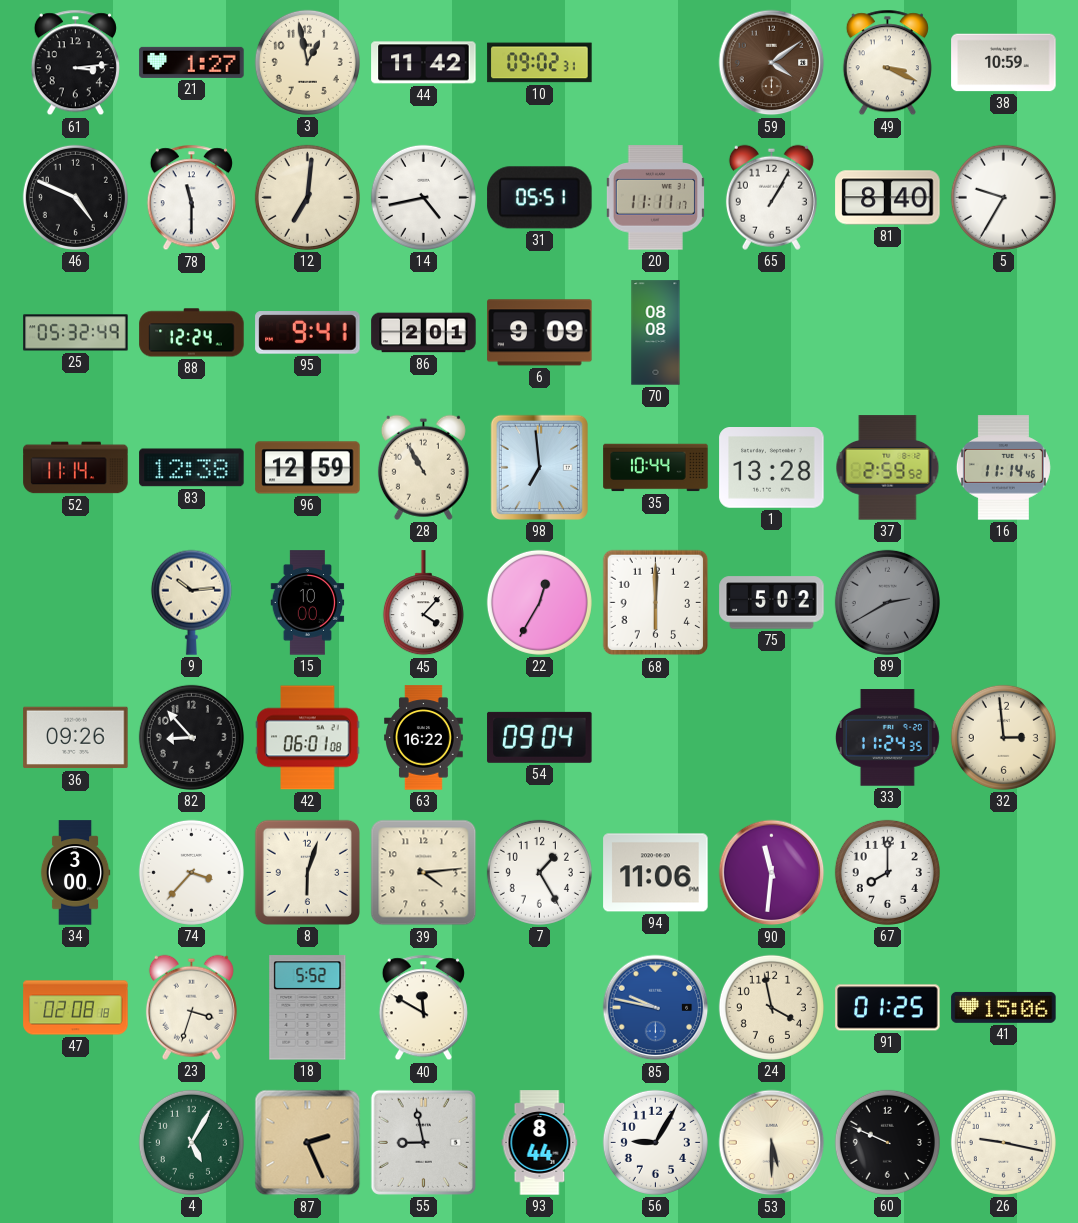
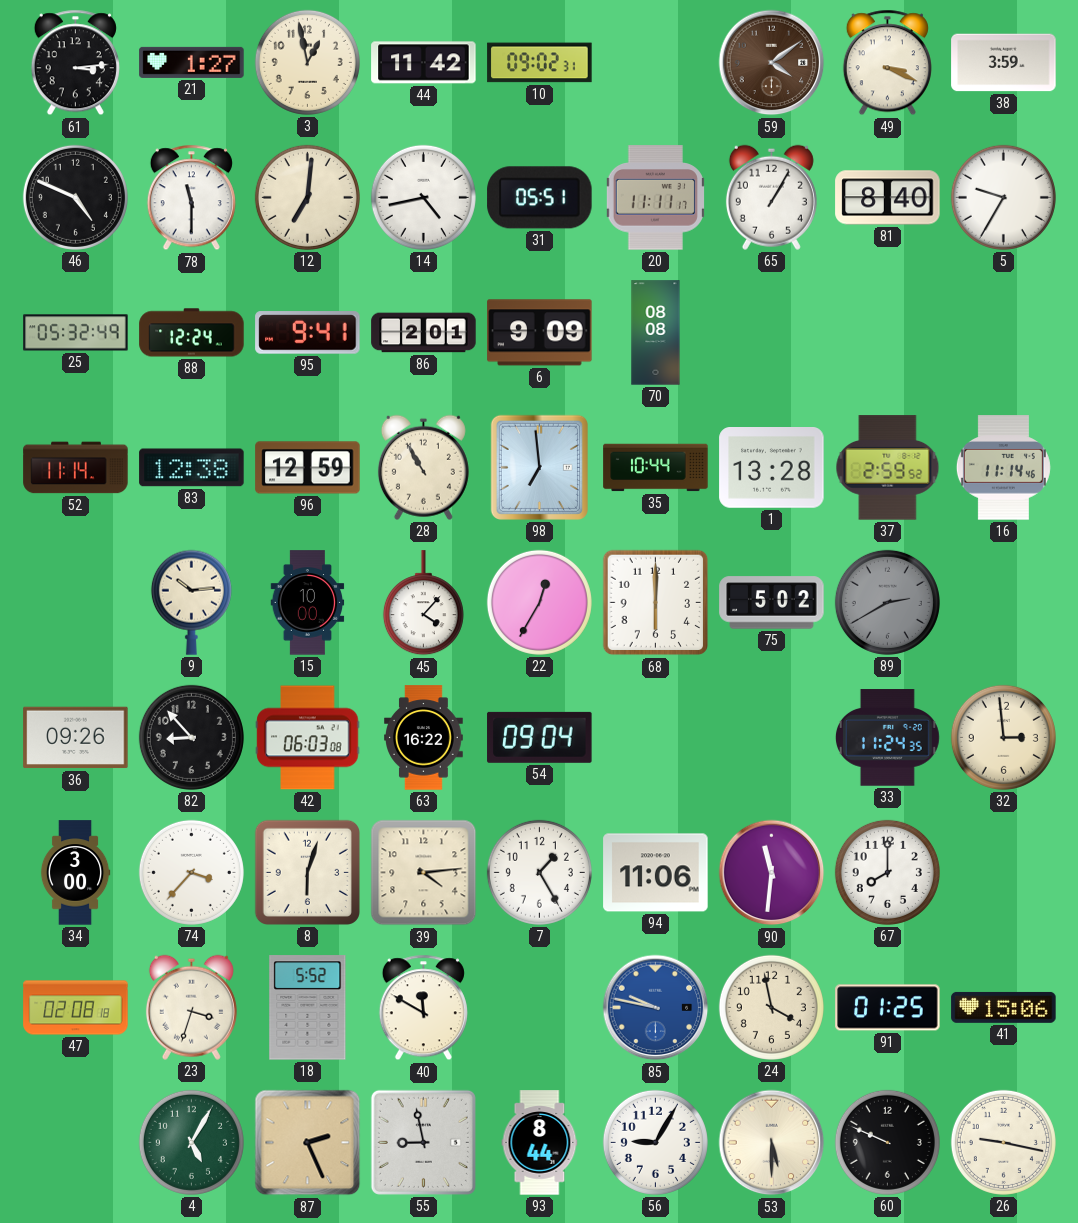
38: 10:59 -> 3:59 (1004, 63)
42: 06:01 -> 06:03 (308, 738)
